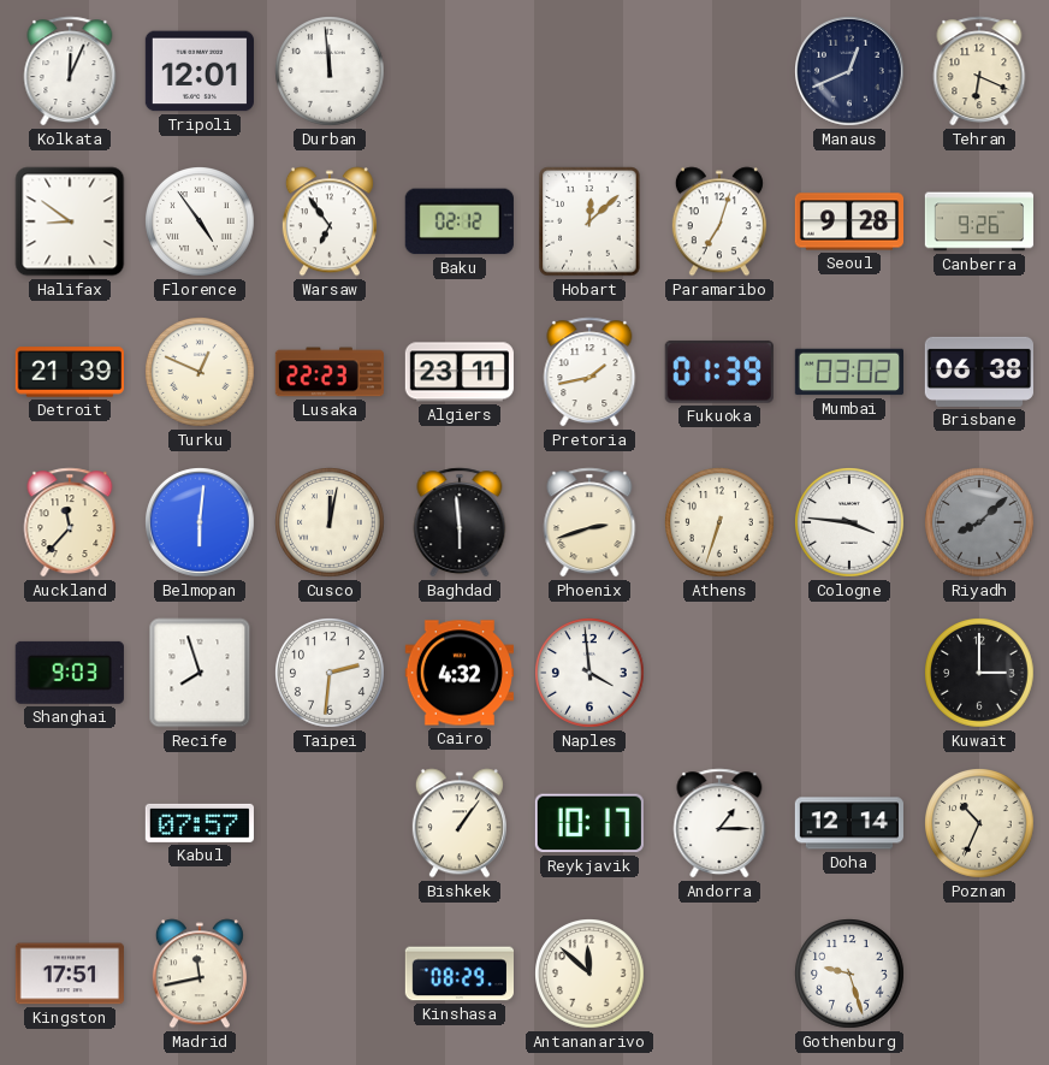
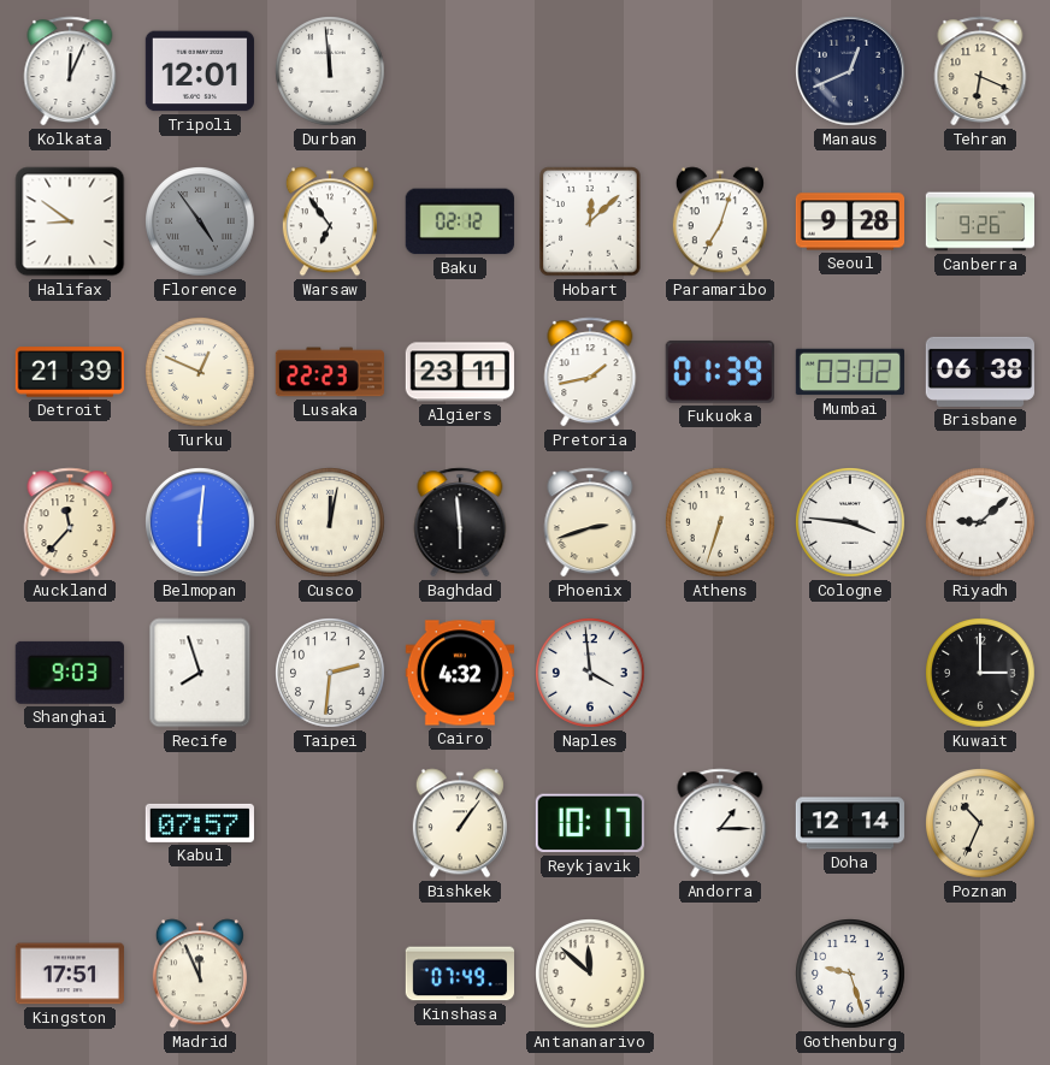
Florence dial: white -> grey (201, 223)
Riyadh: 8:08 -> 9:08 (981, 523)
Riyadh dial: grey -> white (981, 523)
Madrid: 11:43 -> 11:56 (200, 974)
Kinshasa: 08:29 -> 07:49 (459, 974)
